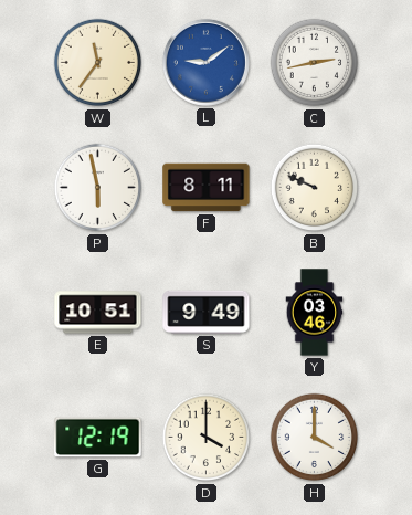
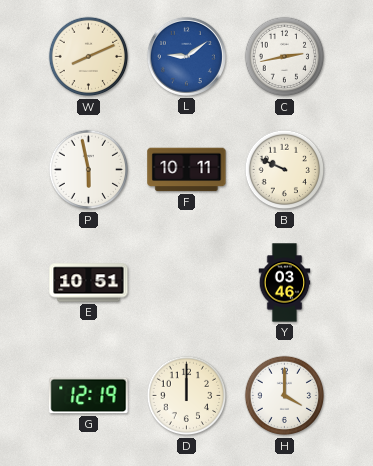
W: 11:36 -> 8:11 (89, 57)
F: 8:11 -> 10:11 (187, 170)
S: 9:49 -> none (207, 312)
D: 4:00 -> 12:00 (187, 396)
